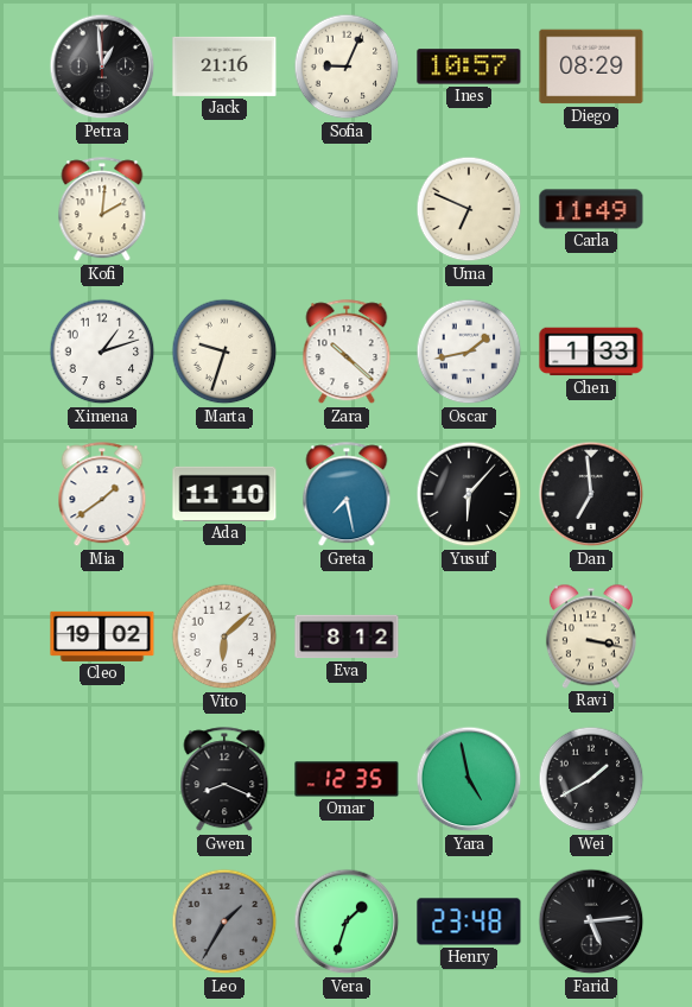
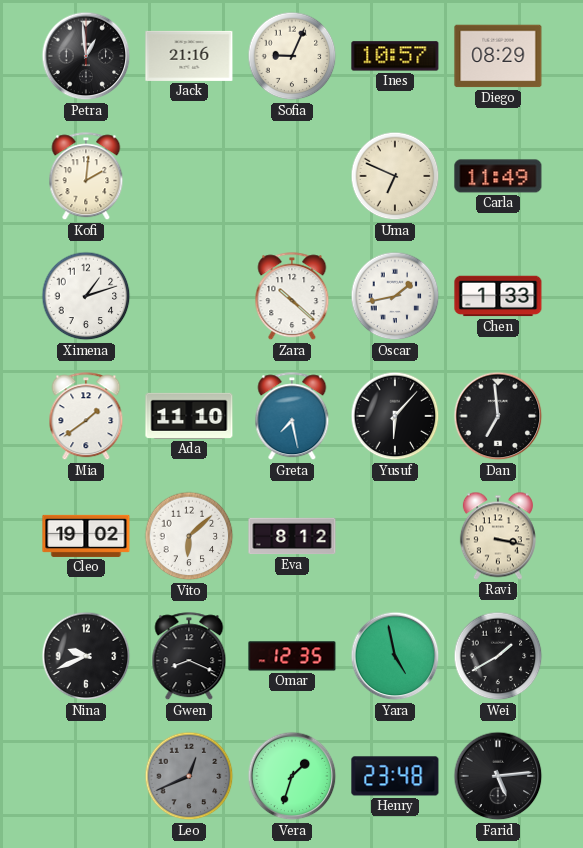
Marta: 9:33 -> none (224, 351)
Nina: none -> 9:41 (86, 656)
Leo: 1:35 -> 12:41 (189, 776)
